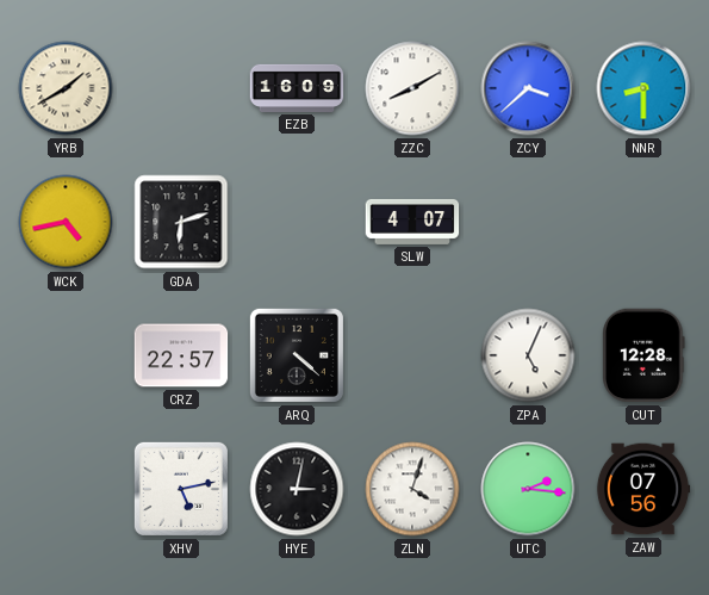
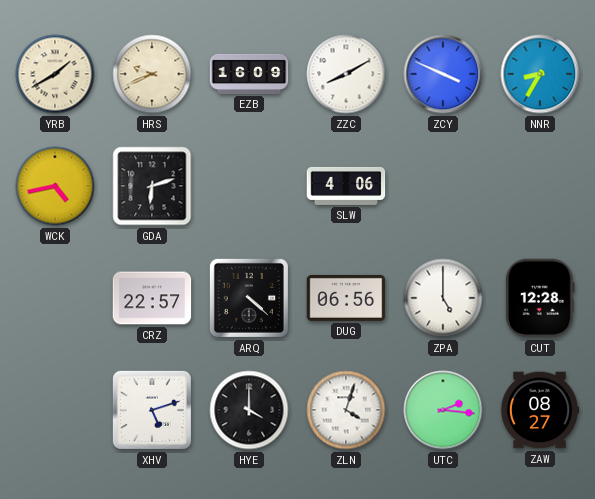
HRS: none -> 9:41 (152, 74)
ZCY: 3:38 -> 3:49 (443, 74)
NNR: 8:30 -> 8:35 (540, 74)
SLW: 4:07 -> 4:06 (346, 186)
DUG: none -> 06:56 (346, 298)
ZPA: 5:04 -> 5:00 (443, 298)
XHV: 5:13 -> 5:12 (152, 410)
HYE: 3:02 -> 4:00 (249, 410)
ZAW: 07:56 -> 08:27 (540, 410)
